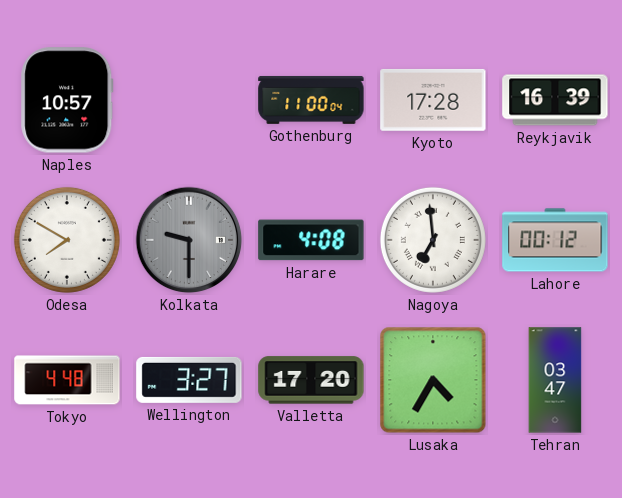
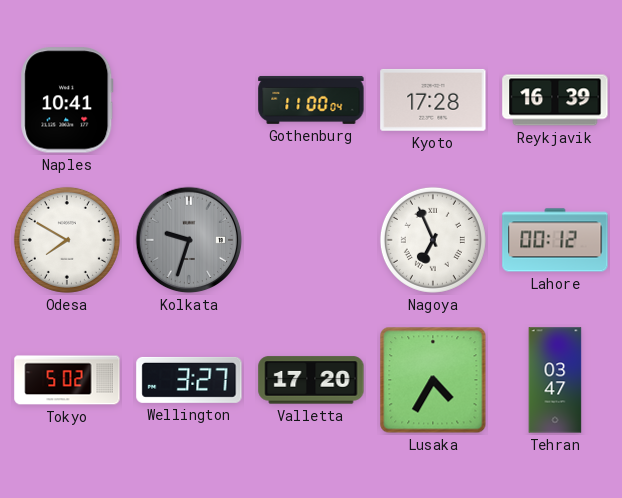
Naples: 10:57 -> 10:41 (67, 100)
Kolkata: 9:30 -> 9:33 (189, 240)
Harare: 4:08 -> none (311, 240)
Nagoya: 6:59 -> 6:56 (433, 240)
Tokyo: 4:48 -> 5:02 (67, 380)
